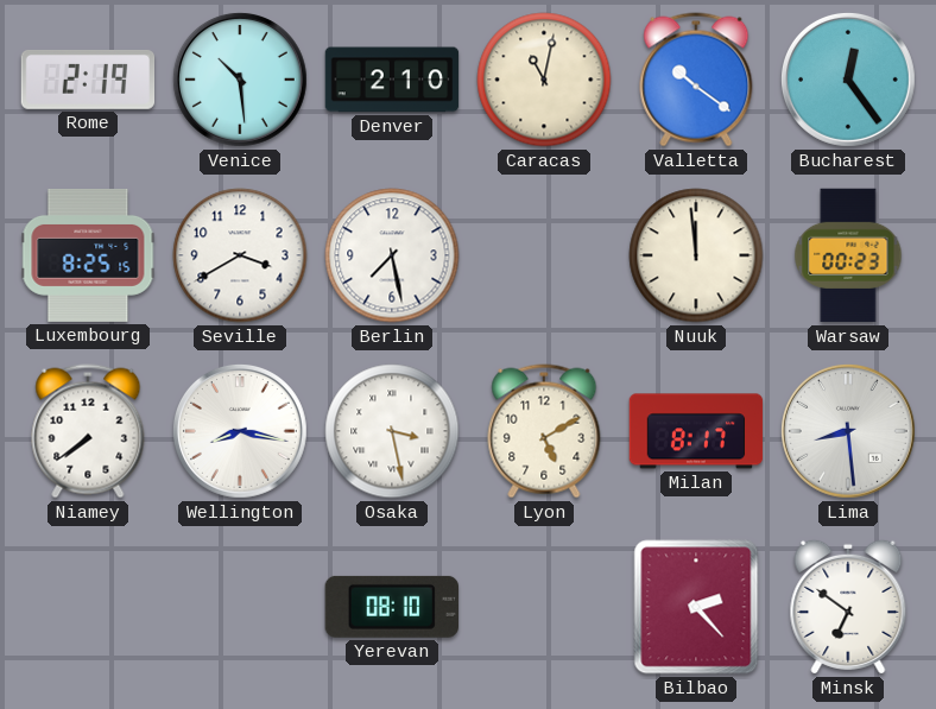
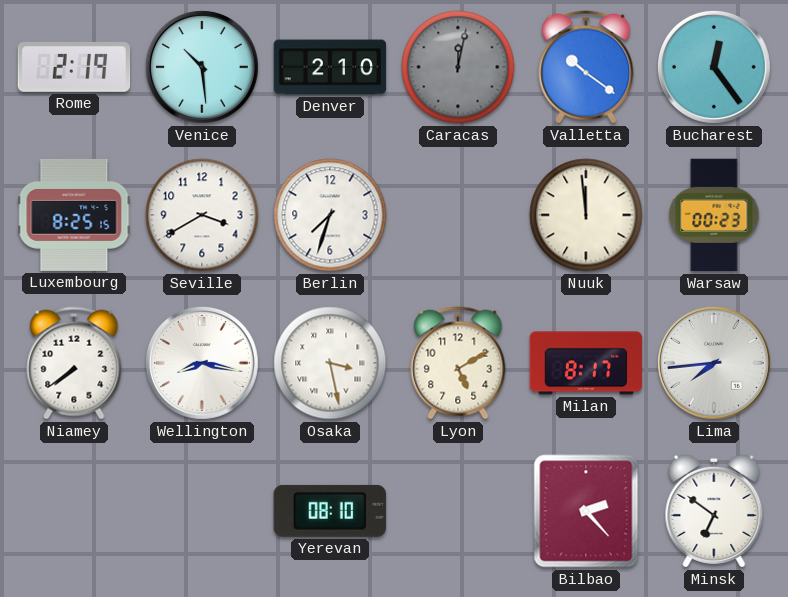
Caracas: 11:02 -> 12:02 (458, 67)
Caracas dial: cream -> grey (458, 67)
Berlin: 7:28 -> 7:33 (330, 215)
Lima: 8:29 -> 7:44 (714, 363)
